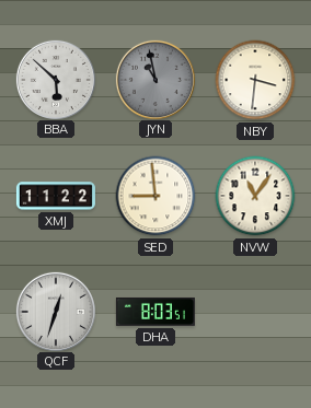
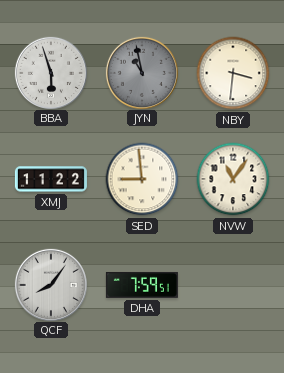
BBA: 5:52 -> 5:57 (50, 72)
QCF: 12:33 -> 8:06 (50, 284)
DHA: 8:03 -> 7:59 (142, 285)
